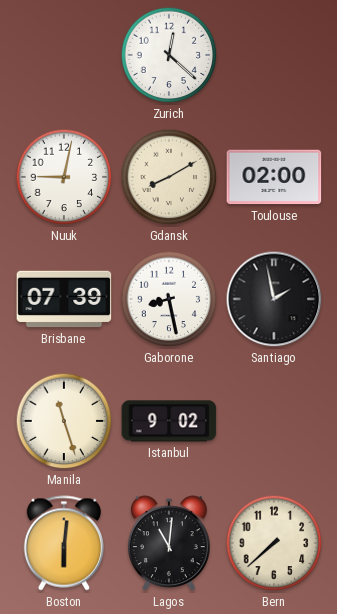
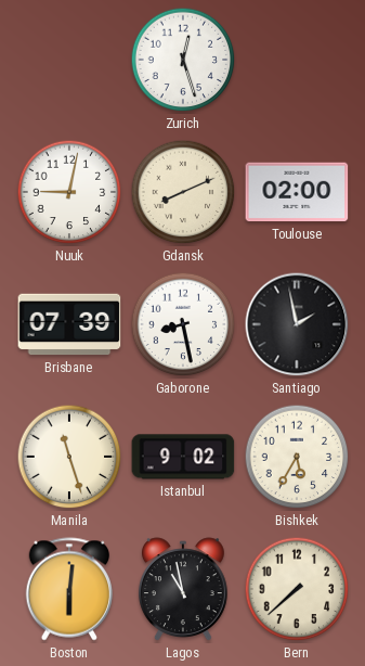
Zurich: 12:22 -> 12:27 (183, 60)
Gdansk: 8:10 -> 8:11 (183, 192)
Bishkek: none -> 5:35 (297, 457)
Lagos: 11:01 -> 10:58 (183, 590)
